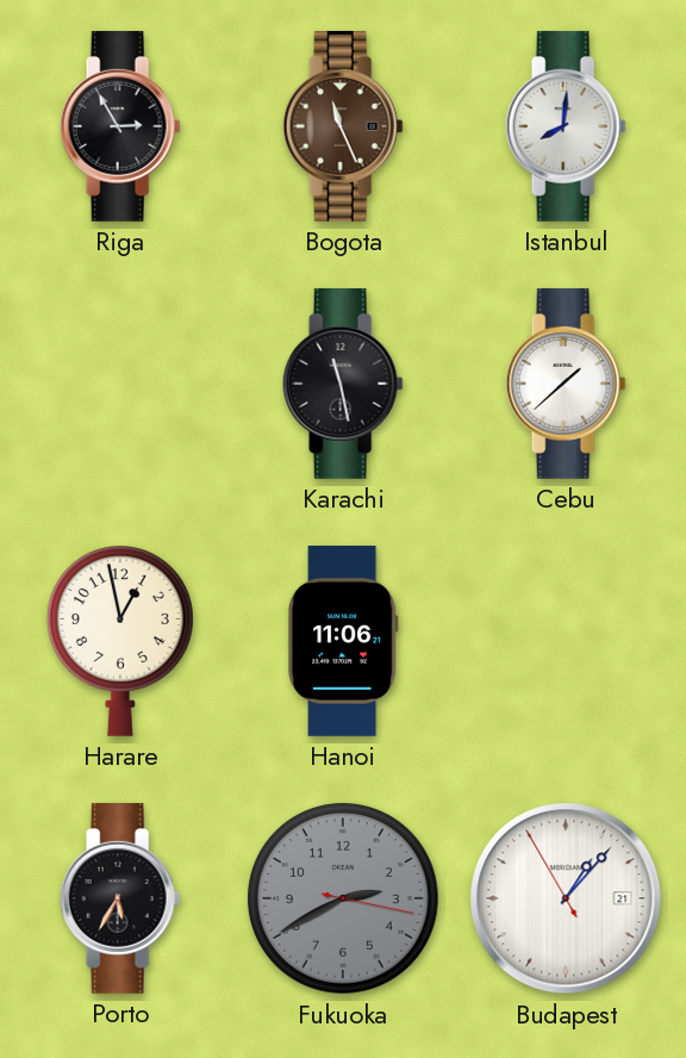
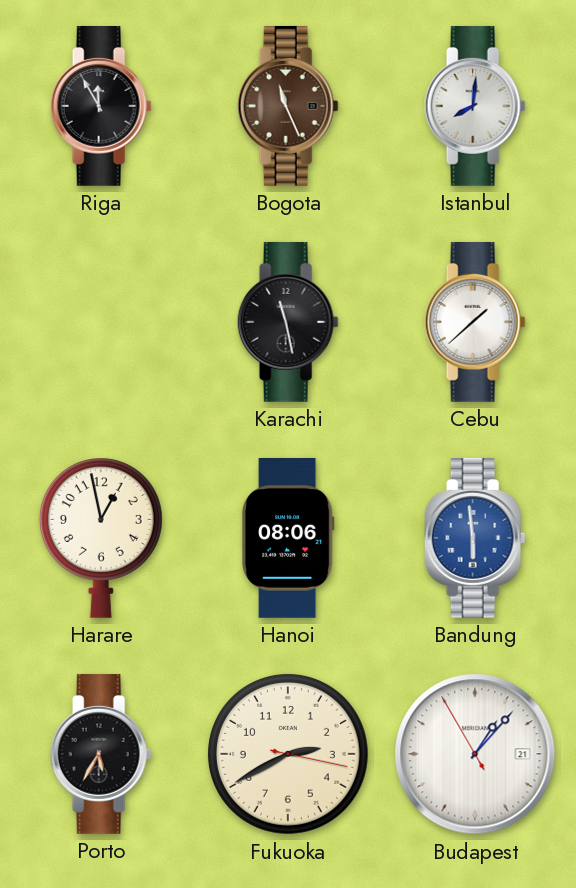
Riga: 2:55 -> 11:55 (101, 106)
Hanoi: 11:06 -> 08:06 (288, 538)
Bandung: none -> 5:59 (475, 538)
Fukuoka dial: grey -> cream (288, 754)
